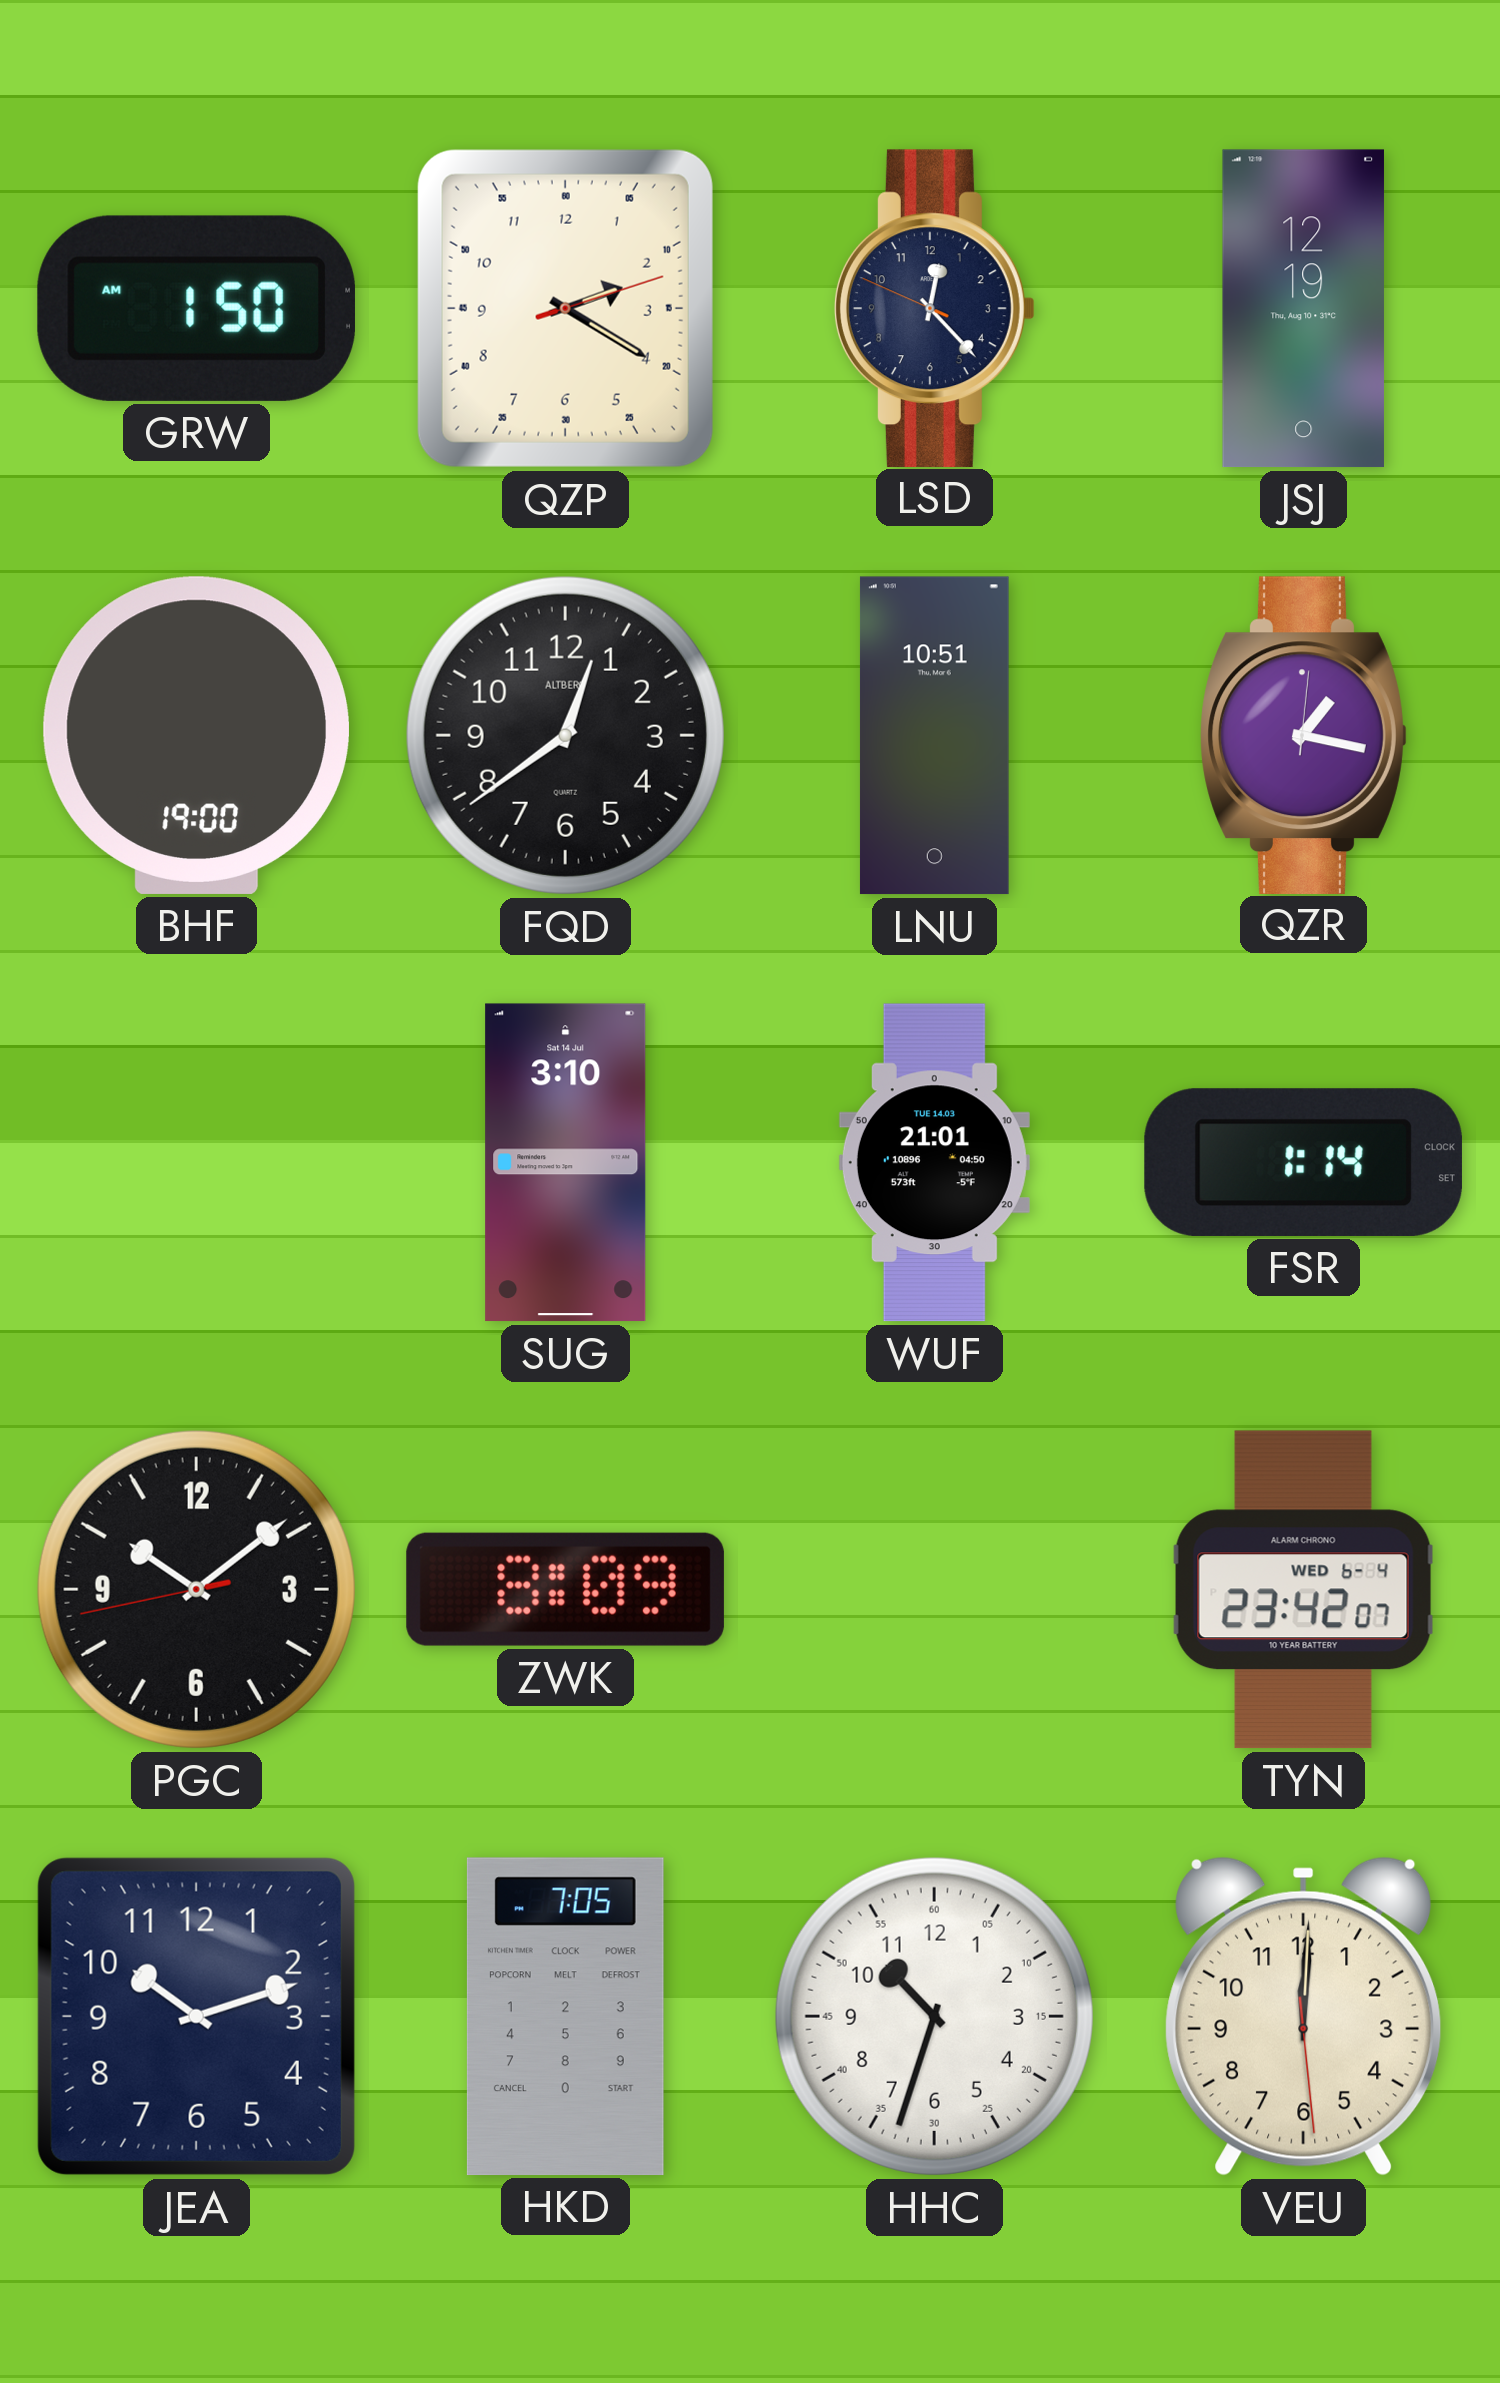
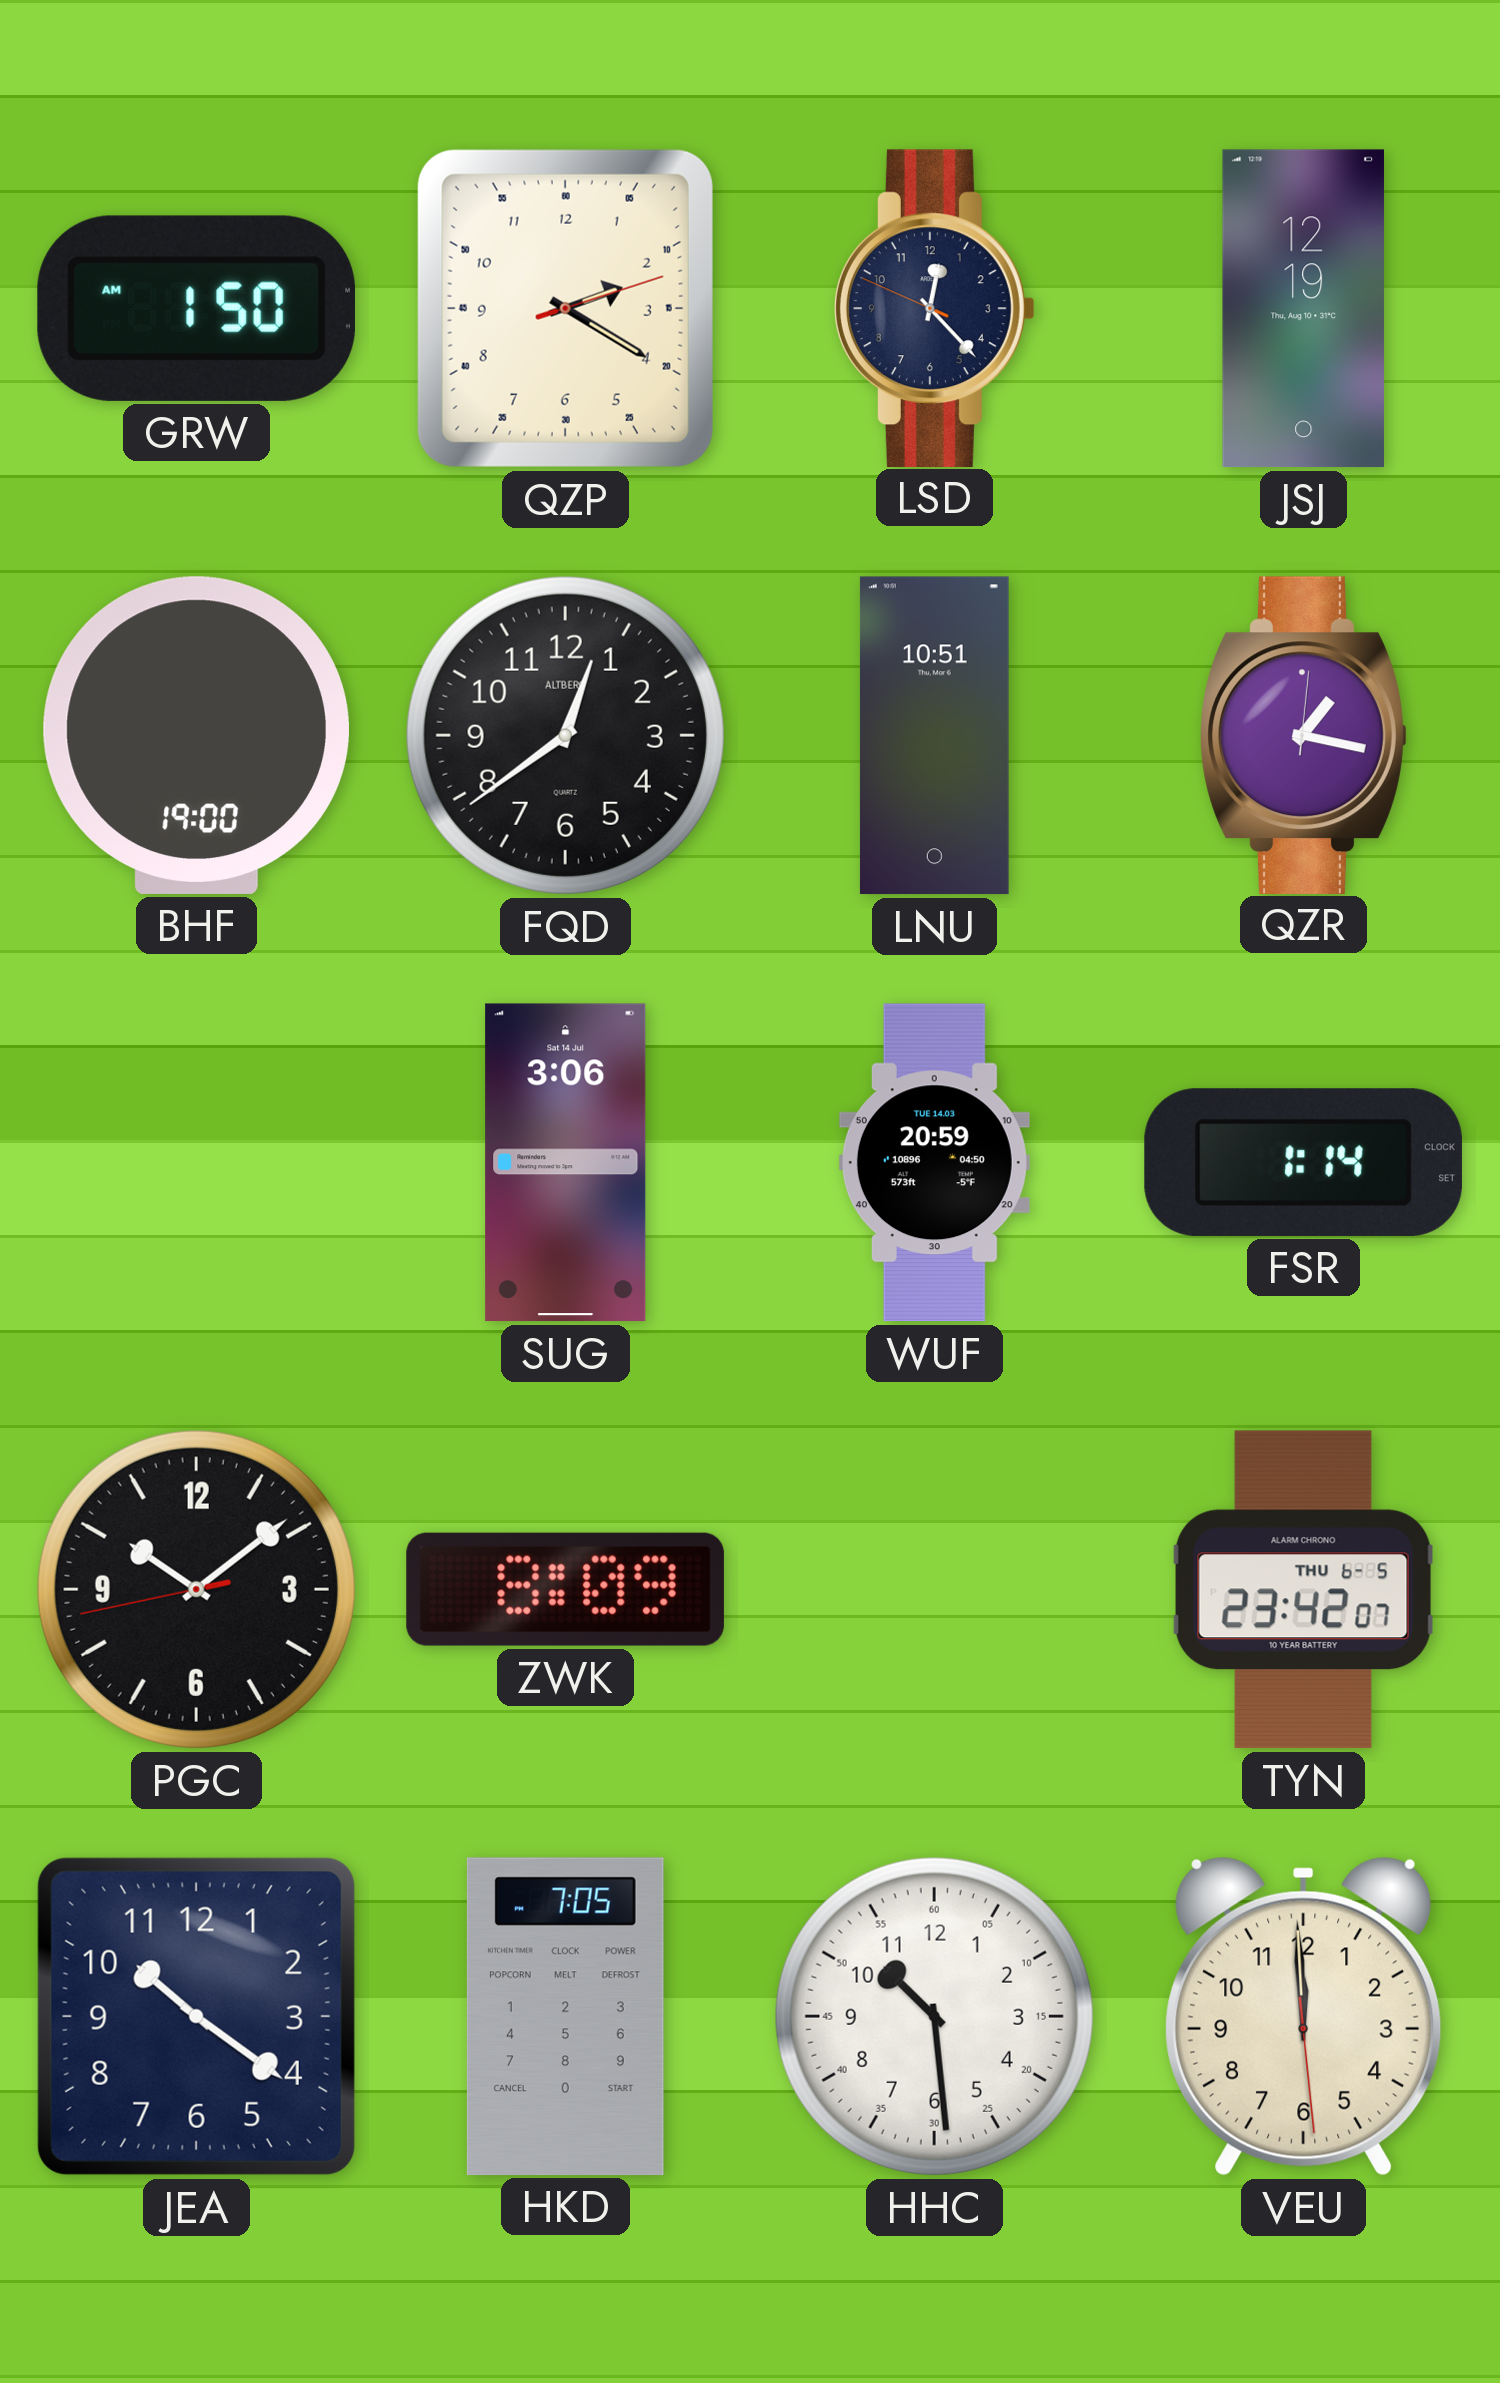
SUG: 3:10 -> 3:06 (566, 1163)
WUF: 21:01 -> 20:59 (934, 1163)
TYN date: WED 6-4 -> THU 6-5 (1304, 1590)
JEA: 10:12 -> 10:21 (196, 2016)
HHC: 10:33 -> 10:29 (934, 2016)
VEU: 12:00 -> 11:59 (1304, 2016)
